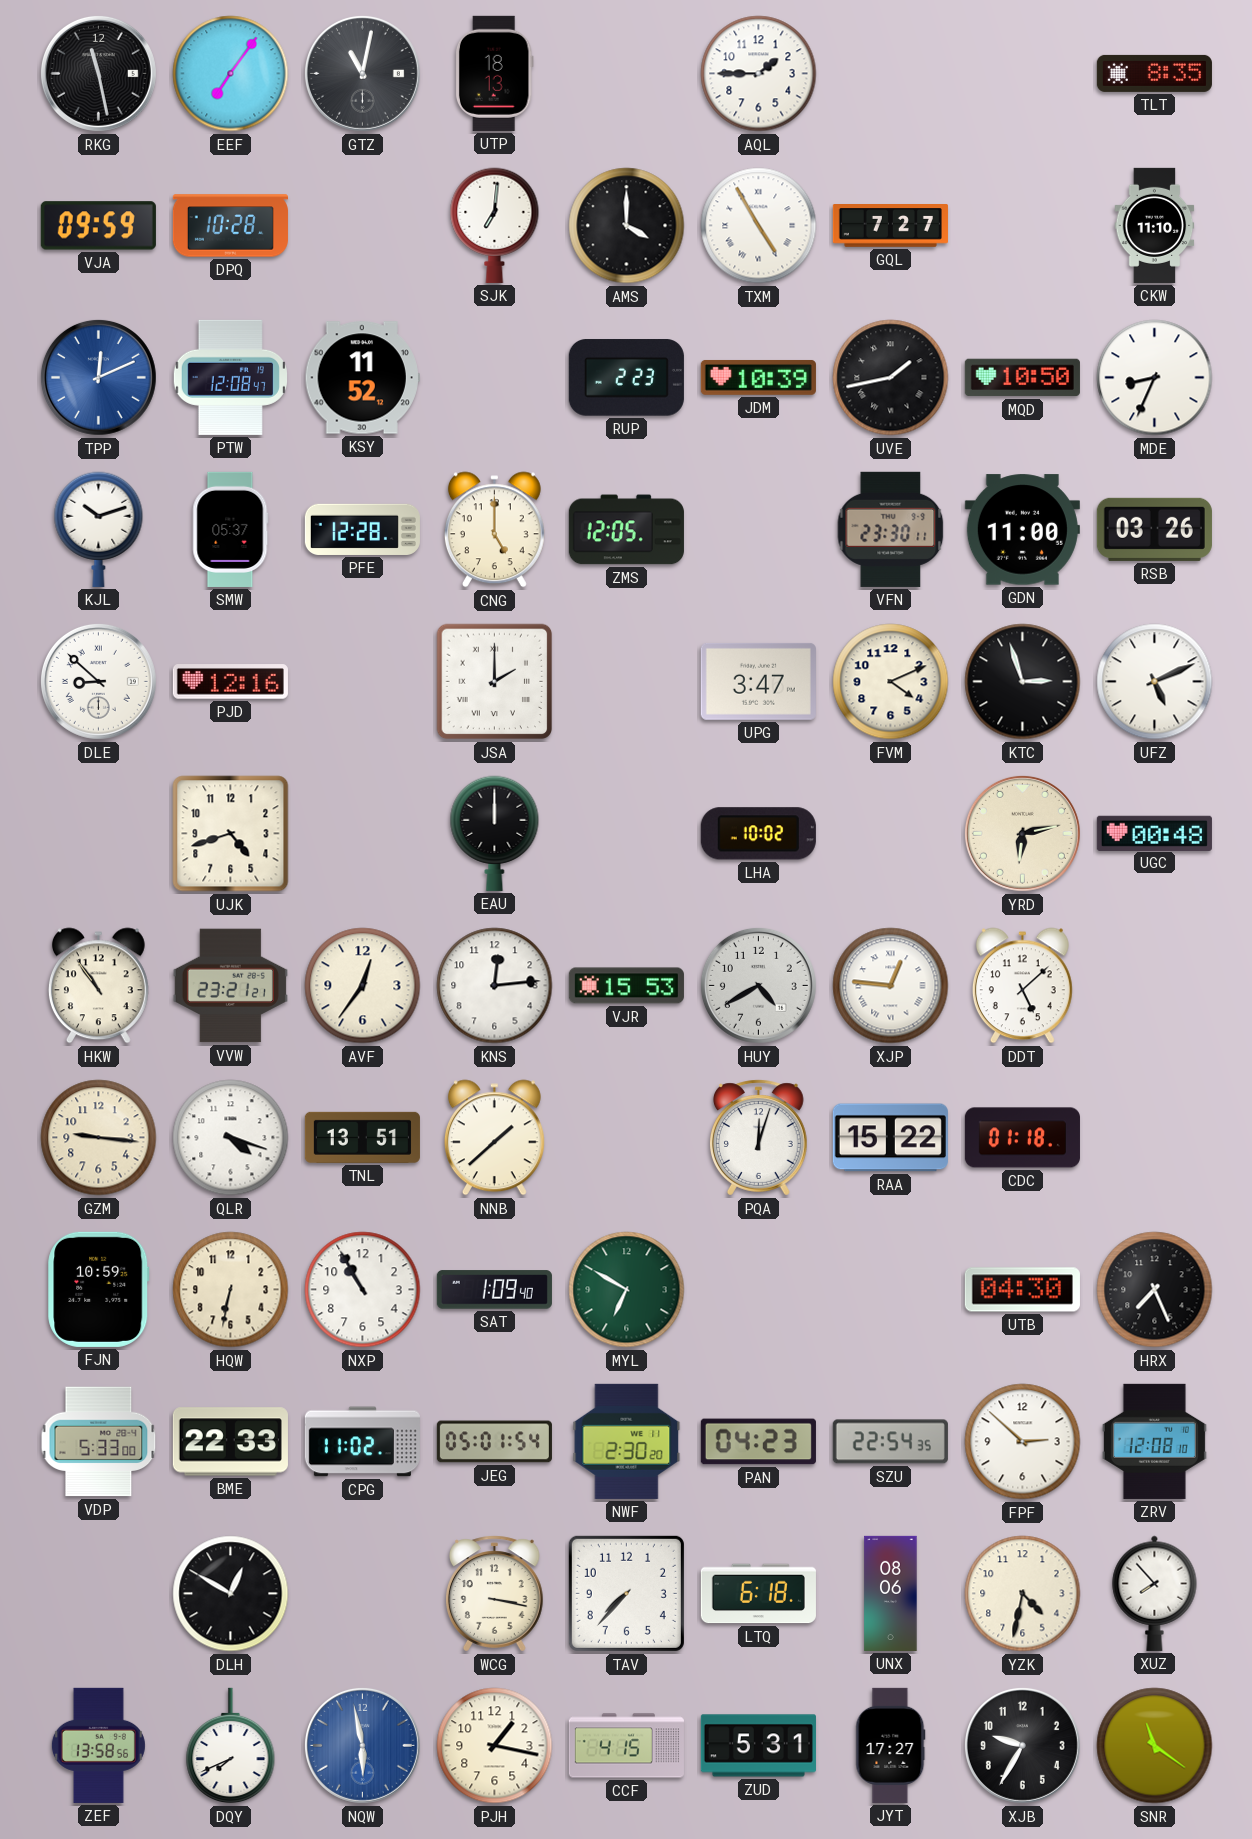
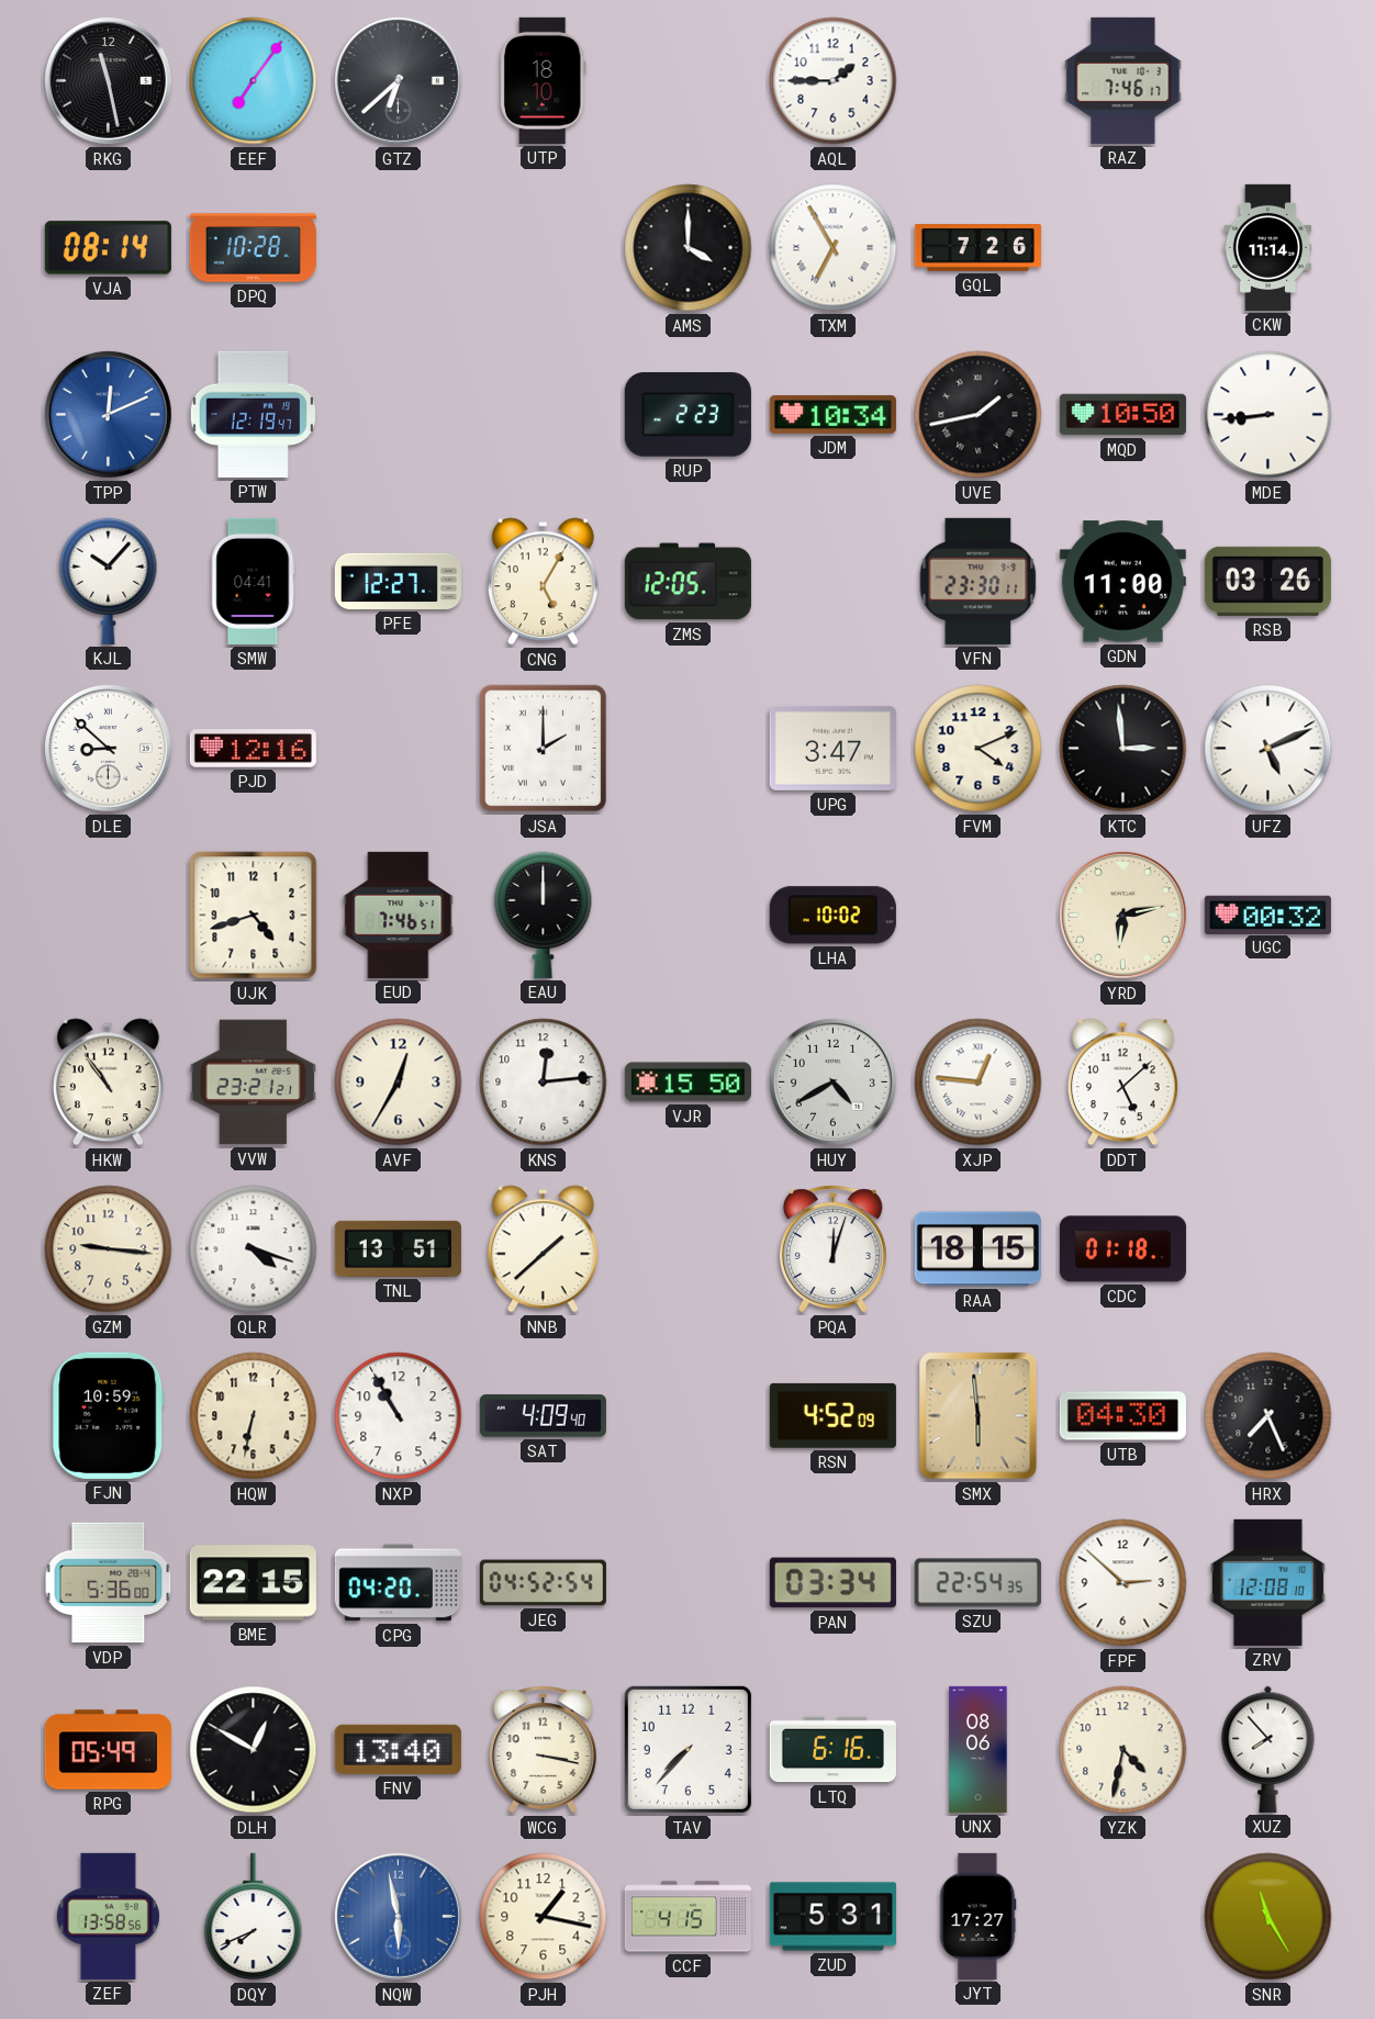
GTZ: 11:02 -> 6:38 (398, 80)
UTP: 18:13 -> 18:10 (543, 80)
RAZ: none -> 7:46 (1124, 80)
TLT: 8:35 -> none (1154, 73)
VJA: 09:59 -> 08:14 (108, 248)
SJK: 7:01 -> none (495, 225)
TXM: 4:55 -> 6:55 (834, 248)
GQL: 7:27 -> 7:26 (977, 248)
CKW: 11:10 -> 11:14 (1268, 247)
PTW: 12:08 -> 12:19 (253, 414)
KSY: 11:52 -> none (362, 378)
JDM: 10:39 -> 10:34 (832, 415)
MDE: 8:34 -> 8:44 (1268, 415)
KJL: 10:12 -> 10:07 (109, 581)
SMW: 05:37 -> 04:41 (254, 581)
PFE: 12:28 -> 12:27 (398, 581)
CNG: 5:00 -> 5:05 (543, 582)
KTC: 2:57 -> 2:59 (1124, 749)
EUD: none -> 7:46 (399, 915)
UGC: 00:48 -> 00:32 (1267, 915)
AVF: 12:36 -> 12:35 (399, 1083)
VJR: 15:53 -> 15:50 (687, 1083)
RAA: 15:22 -> 18:15 (977, 1249)
SAT: 1:09 -> 4:09 (543, 1416)
MYL: 6:50 -> none (627, 1290)
RSN: none -> 4:52 (832, 1415)
SMX: none -> 5:59 (979, 1416)
VDP: 5:33 -> 5:36 (109, 1583)
BME: 22:33 -> 22:15 (253, 1583)
CPG: 11:02 -> 04:20 (398, 1583)
JEG: 05:01 -> 04:52 (543, 1583)
NWF: 2:30 -> none (627, 1441)
PAN: 04:23 -> 03:34 (832, 1583)
RPG: none -> 05:49 (108, 1750)
FNV: none -> 13:40 (398, 1749)
LTQ: 6:18 -> 6:16 (832, 1750)
XJB: 9:35 -> none (1022, 1745)
SNR: 11:21 -> 11:25 (1268, 1917)
